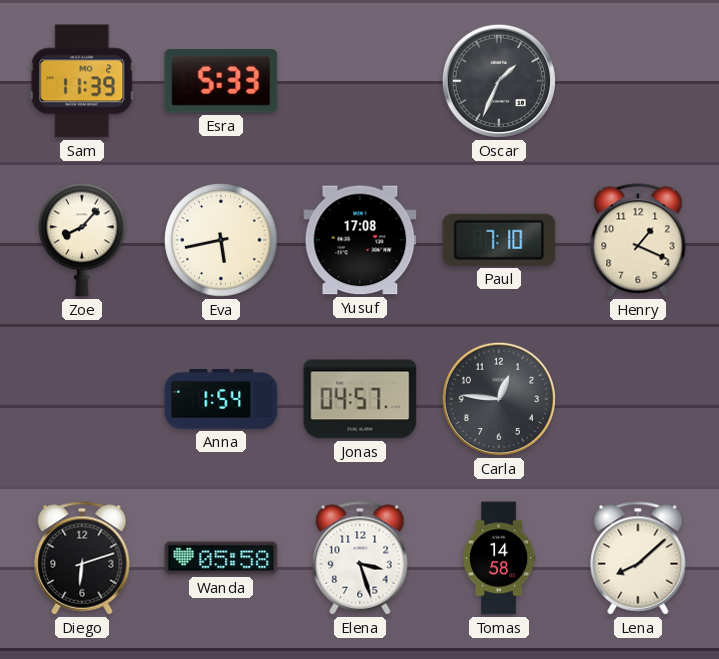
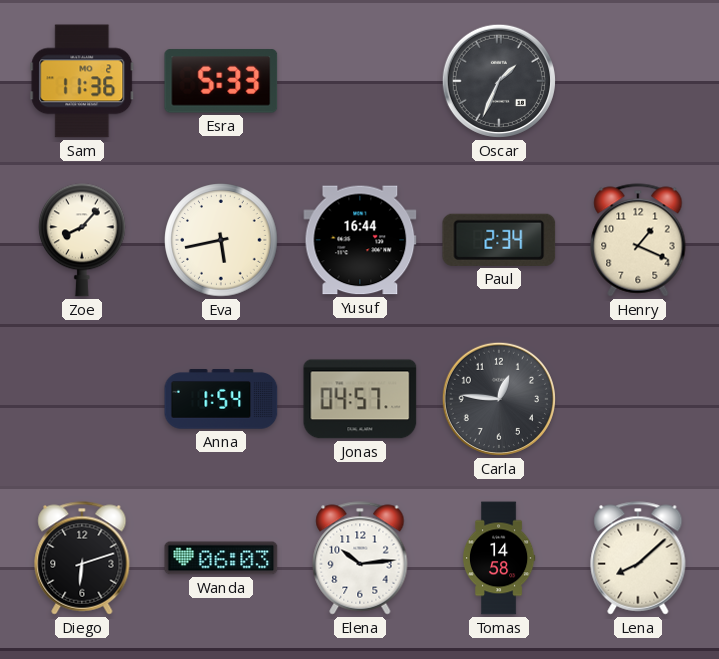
Sam: 11:39 -> 11:36 (82, 81)
Yusuf: 17:08 -> 16:44 (360, 240)
Paul: 7:10 -> 2:34 (499, 240)
Wanda: 05:58 -> 06:03 (221, 558)
Elena: 3:27 -> 10:14 (360, 558)
